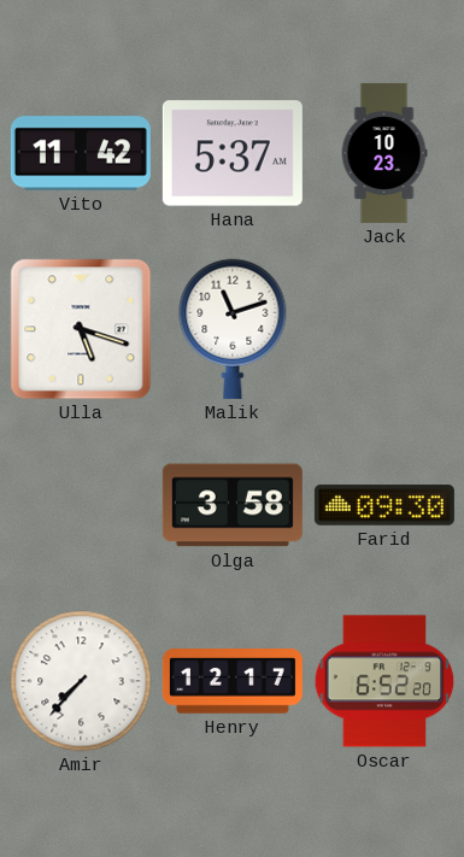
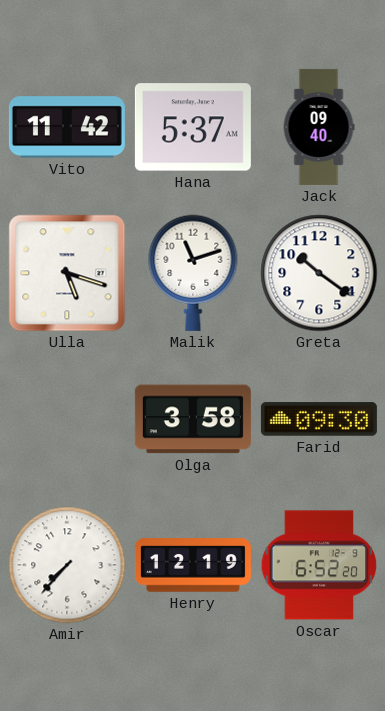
Jack: 10:23 -> 09:40 (319, 127)
Greta: none -> 10:21 (319, 273)
Henry: 12:17 -> 12:19 (193, 565)
